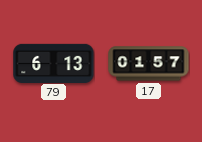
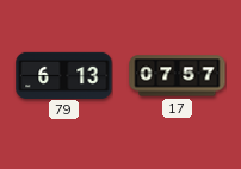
17: 01:57 -> 07:57 (178, 76)
